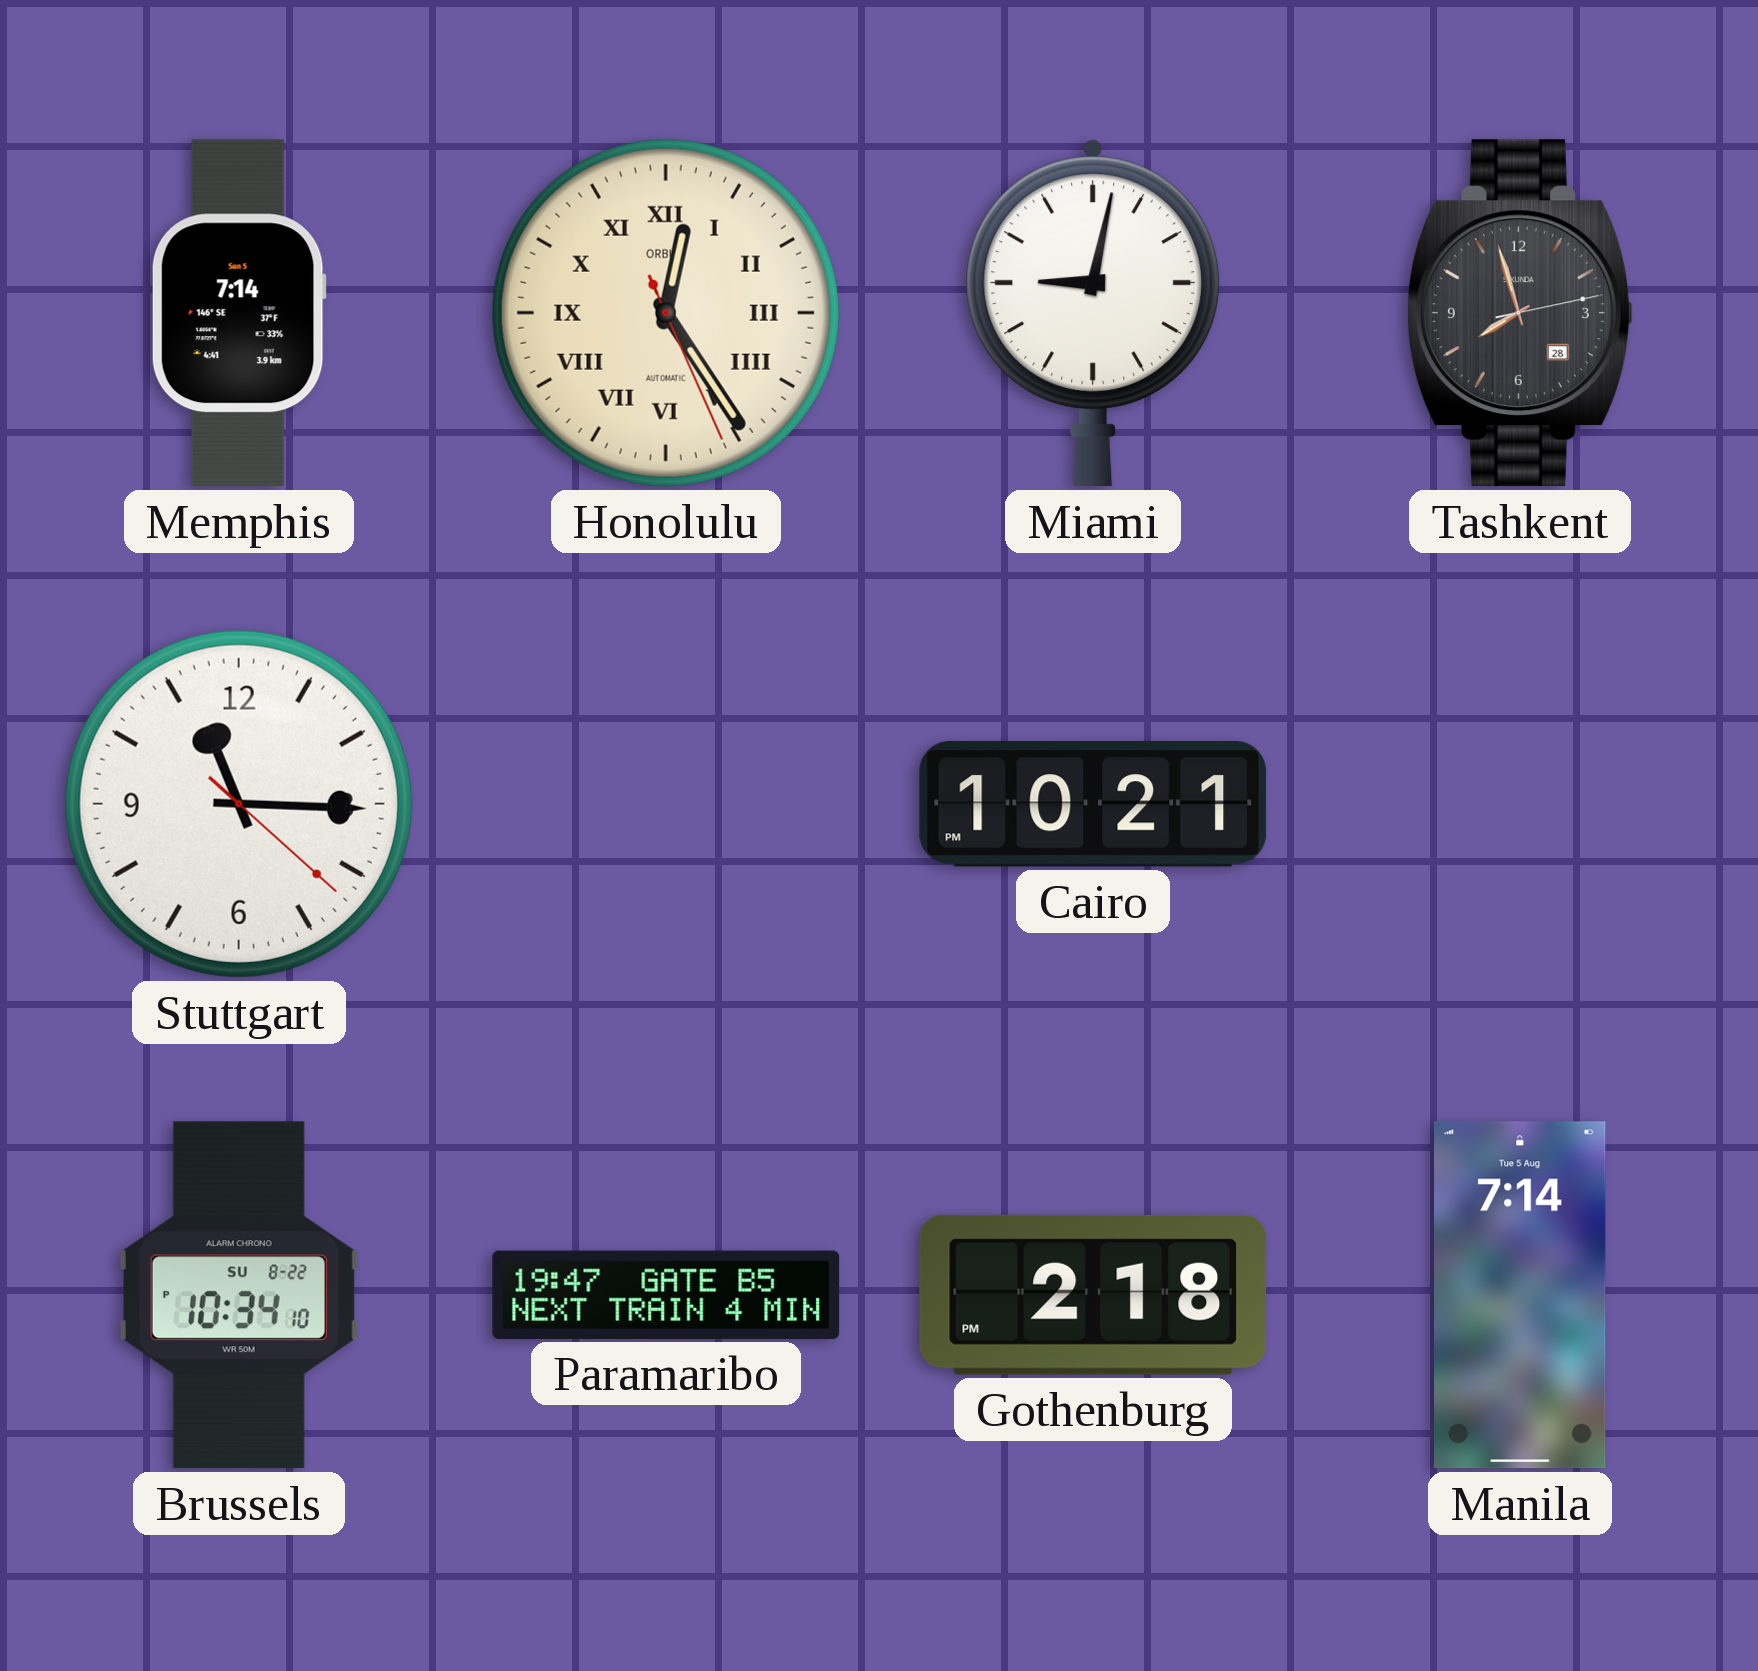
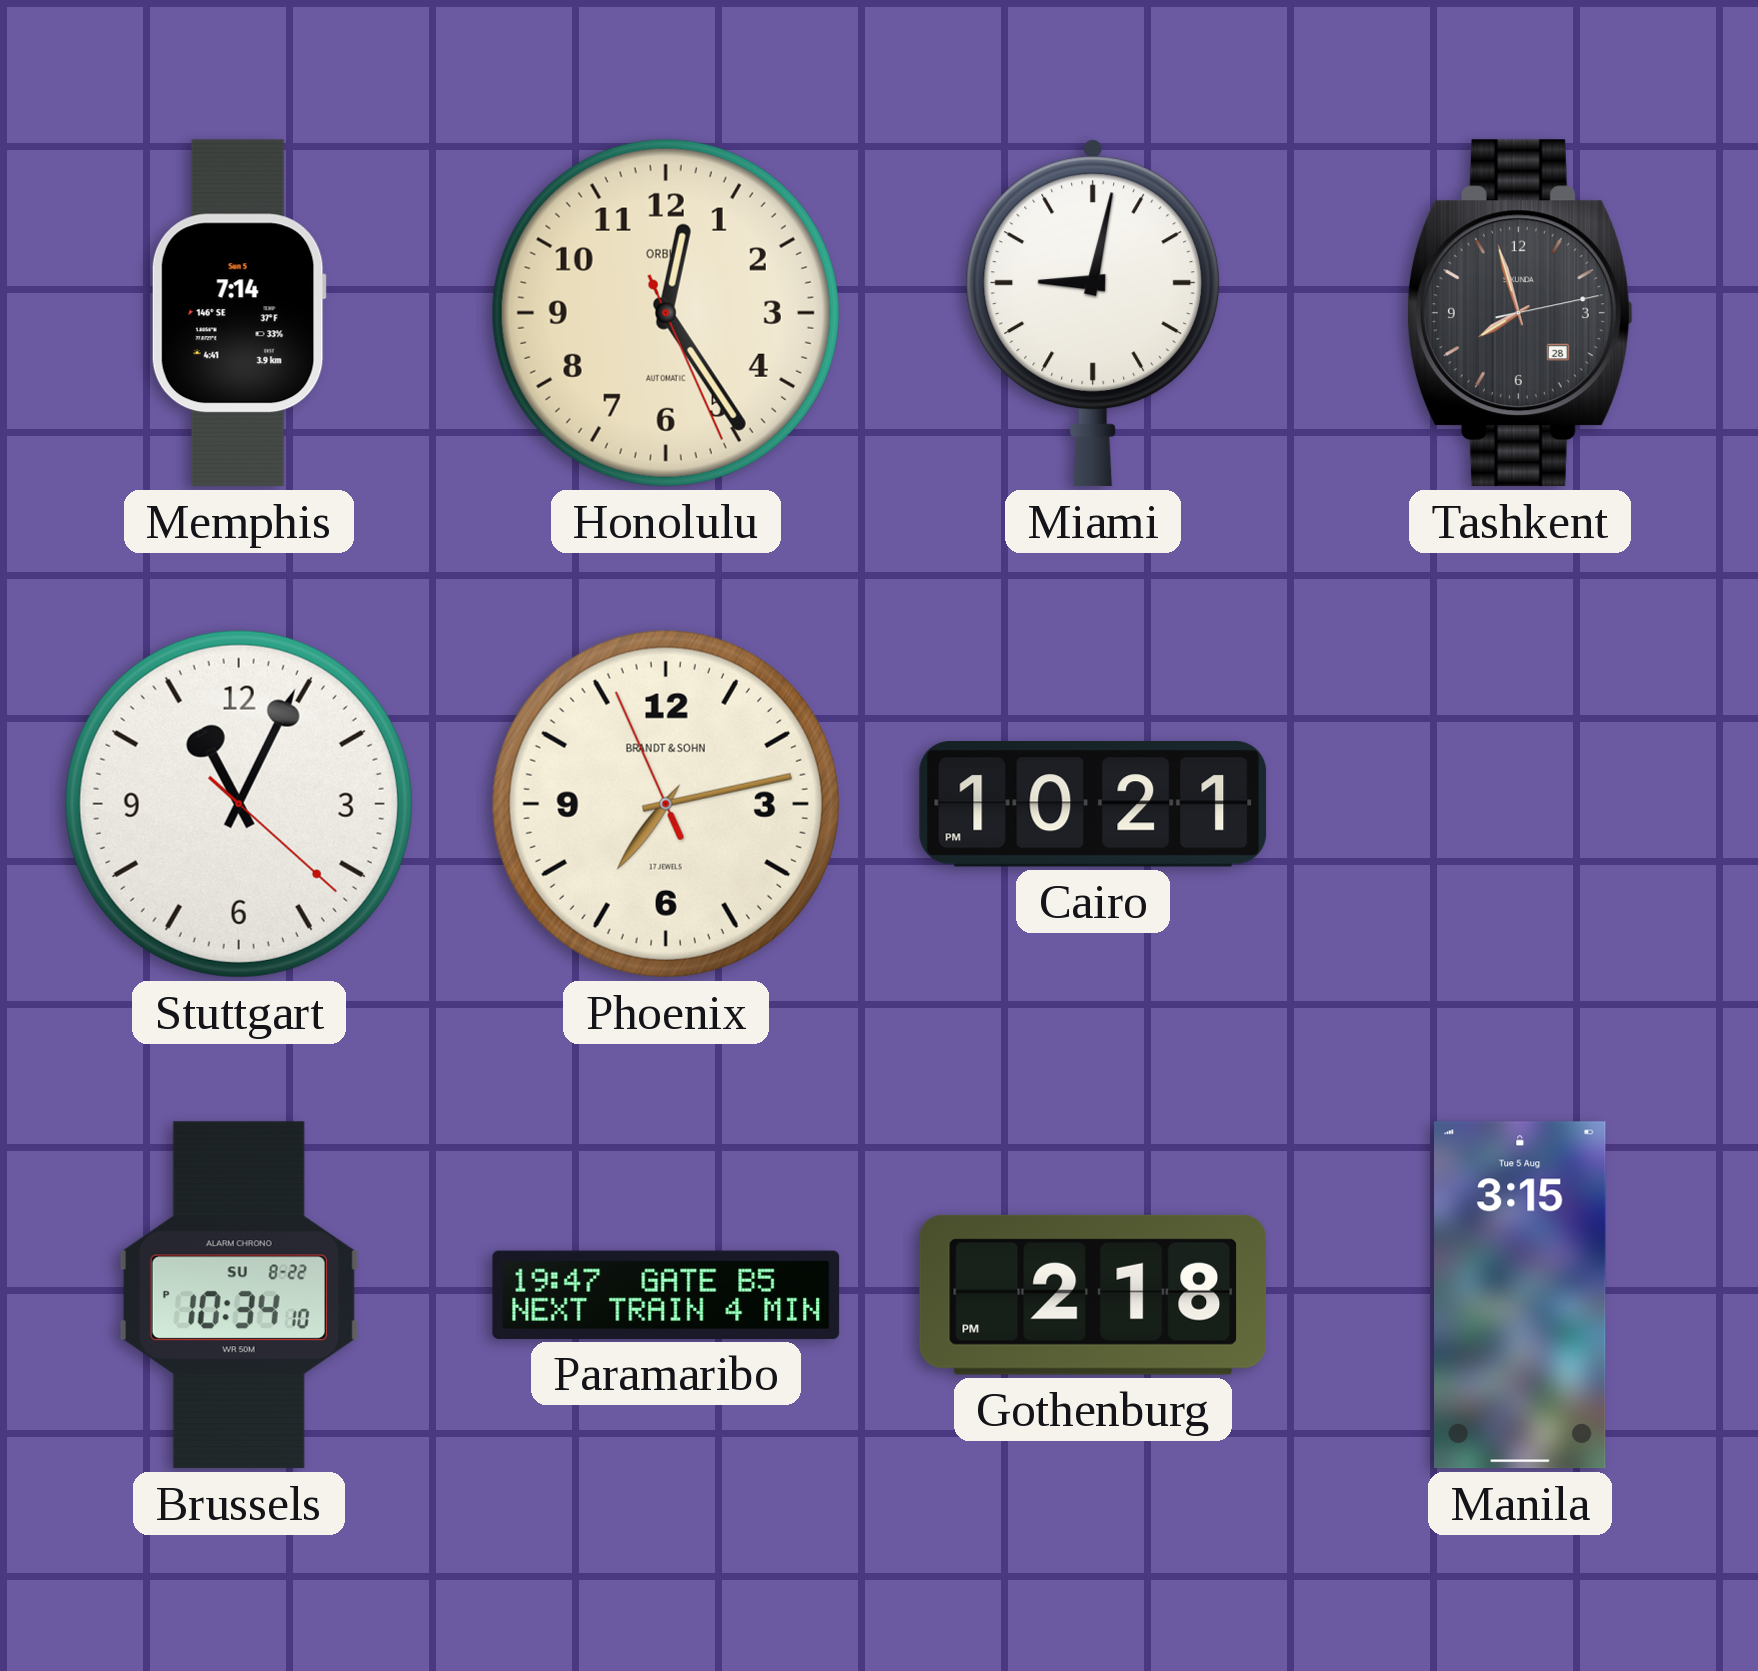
Honolulu numerals: Roman -> Arabic (666, 313)
Stuttgart: 11:15 -> 11:04 (239, 804)
Phoenix: none -> 7:12 (666, 804)
Manila: 7:14 -> 3:15 (1520, 1295)
